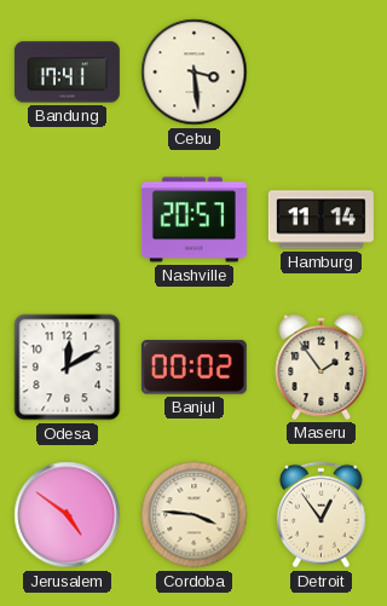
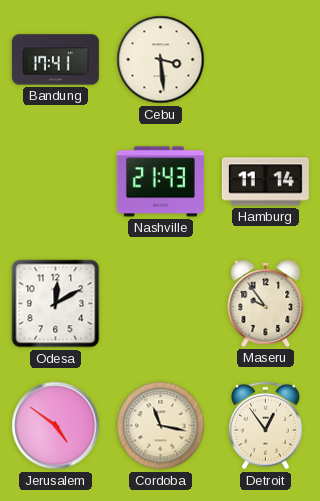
Nashville: 20:57 -> 21:43 (160, 182)
Banjul: 00:02 -> none (193, 368)
Maseru: 1:54 -> 9:54 (266, 304)
Cordoba: 3:46 -> 11:17 (161, 426)
